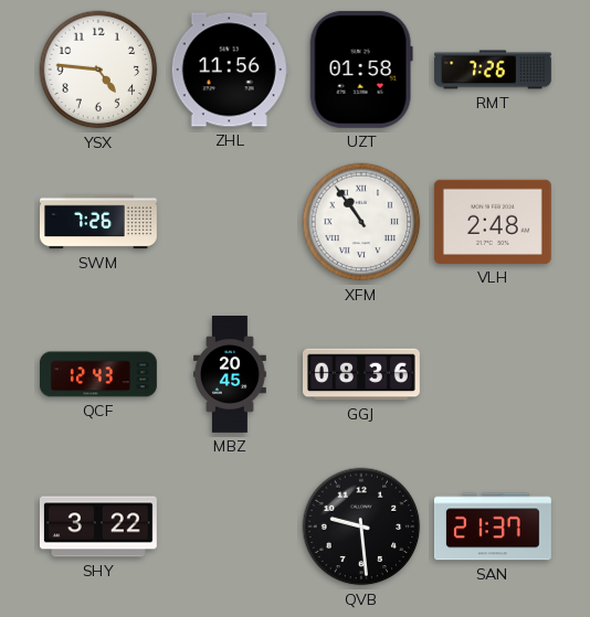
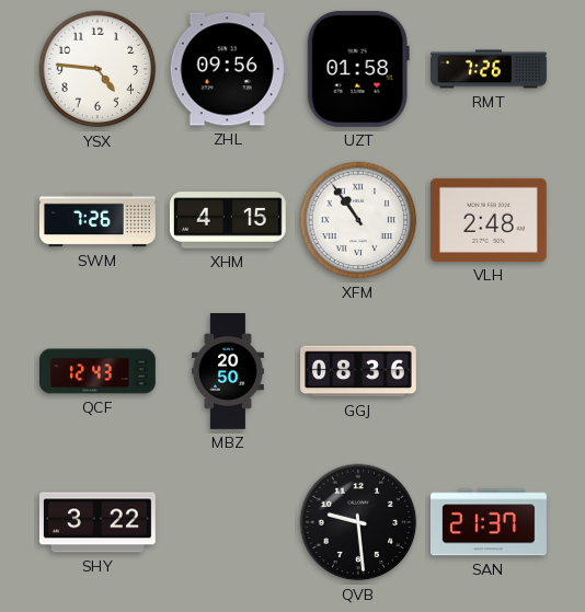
ZHL: 11:56 -> 09:56 (228, 69)
XHM: none -> 4:15 (228, 220)
MBZ: 20:45 -> 20:50 (228, 372)
